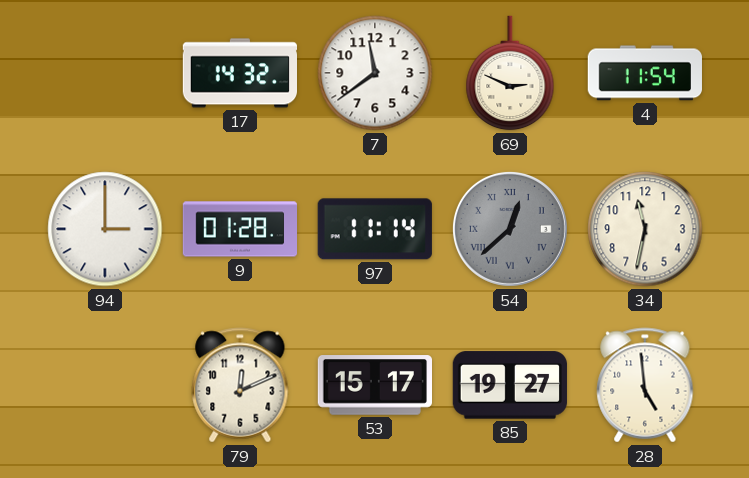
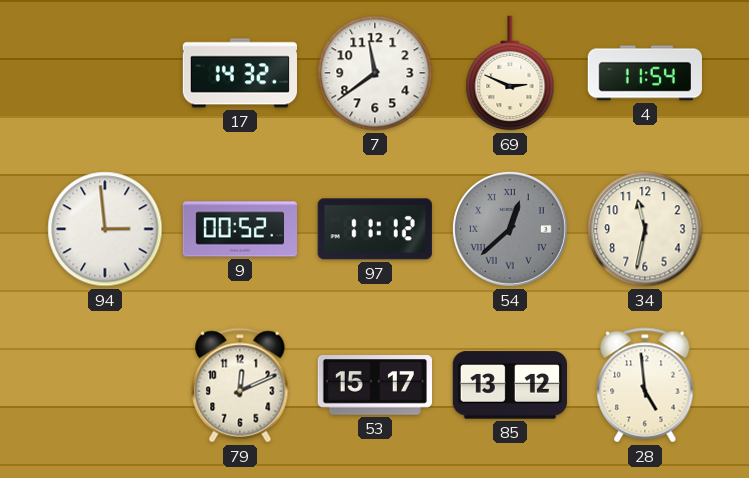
94: 3:00 -> 2:59 (105, 229)
9: 01:28 -> 00:52 (240, 229)
97: 11:14 -> 11:12 (375, 229)
85: 19:27 -> 13:12 (510, 385)
